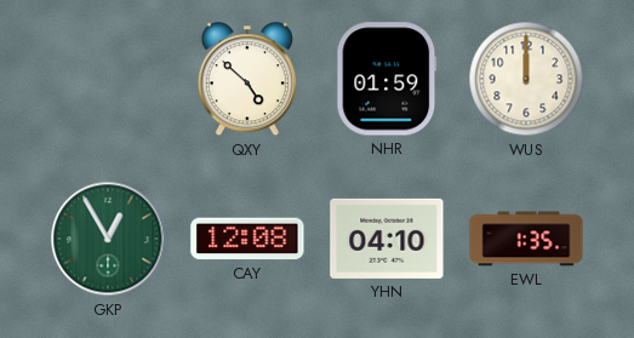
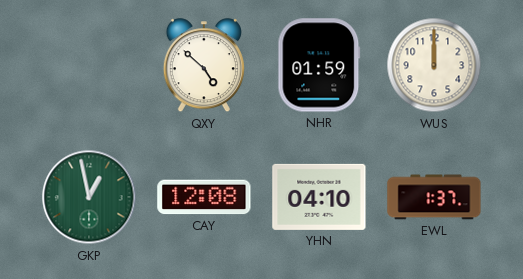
GKP: 12:55 -> 12:58 (89, 197)
EWL: 1:35 -> 1:37 (434, 197)
